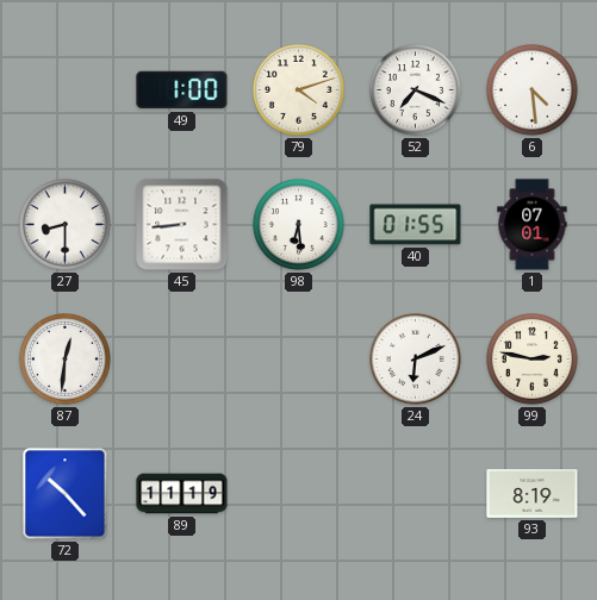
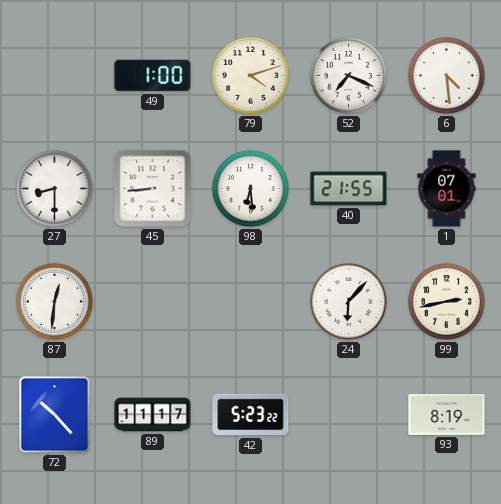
40: 01:55 -> 21:55 (349, 189)
24: 6:11 -> 6:07 (349, 302)
99: 2:47 -> 2:43 (447, 302)
89: 11:19 -> 11:17 (153, 415)
42: none -> 5:23 (251, 415)
